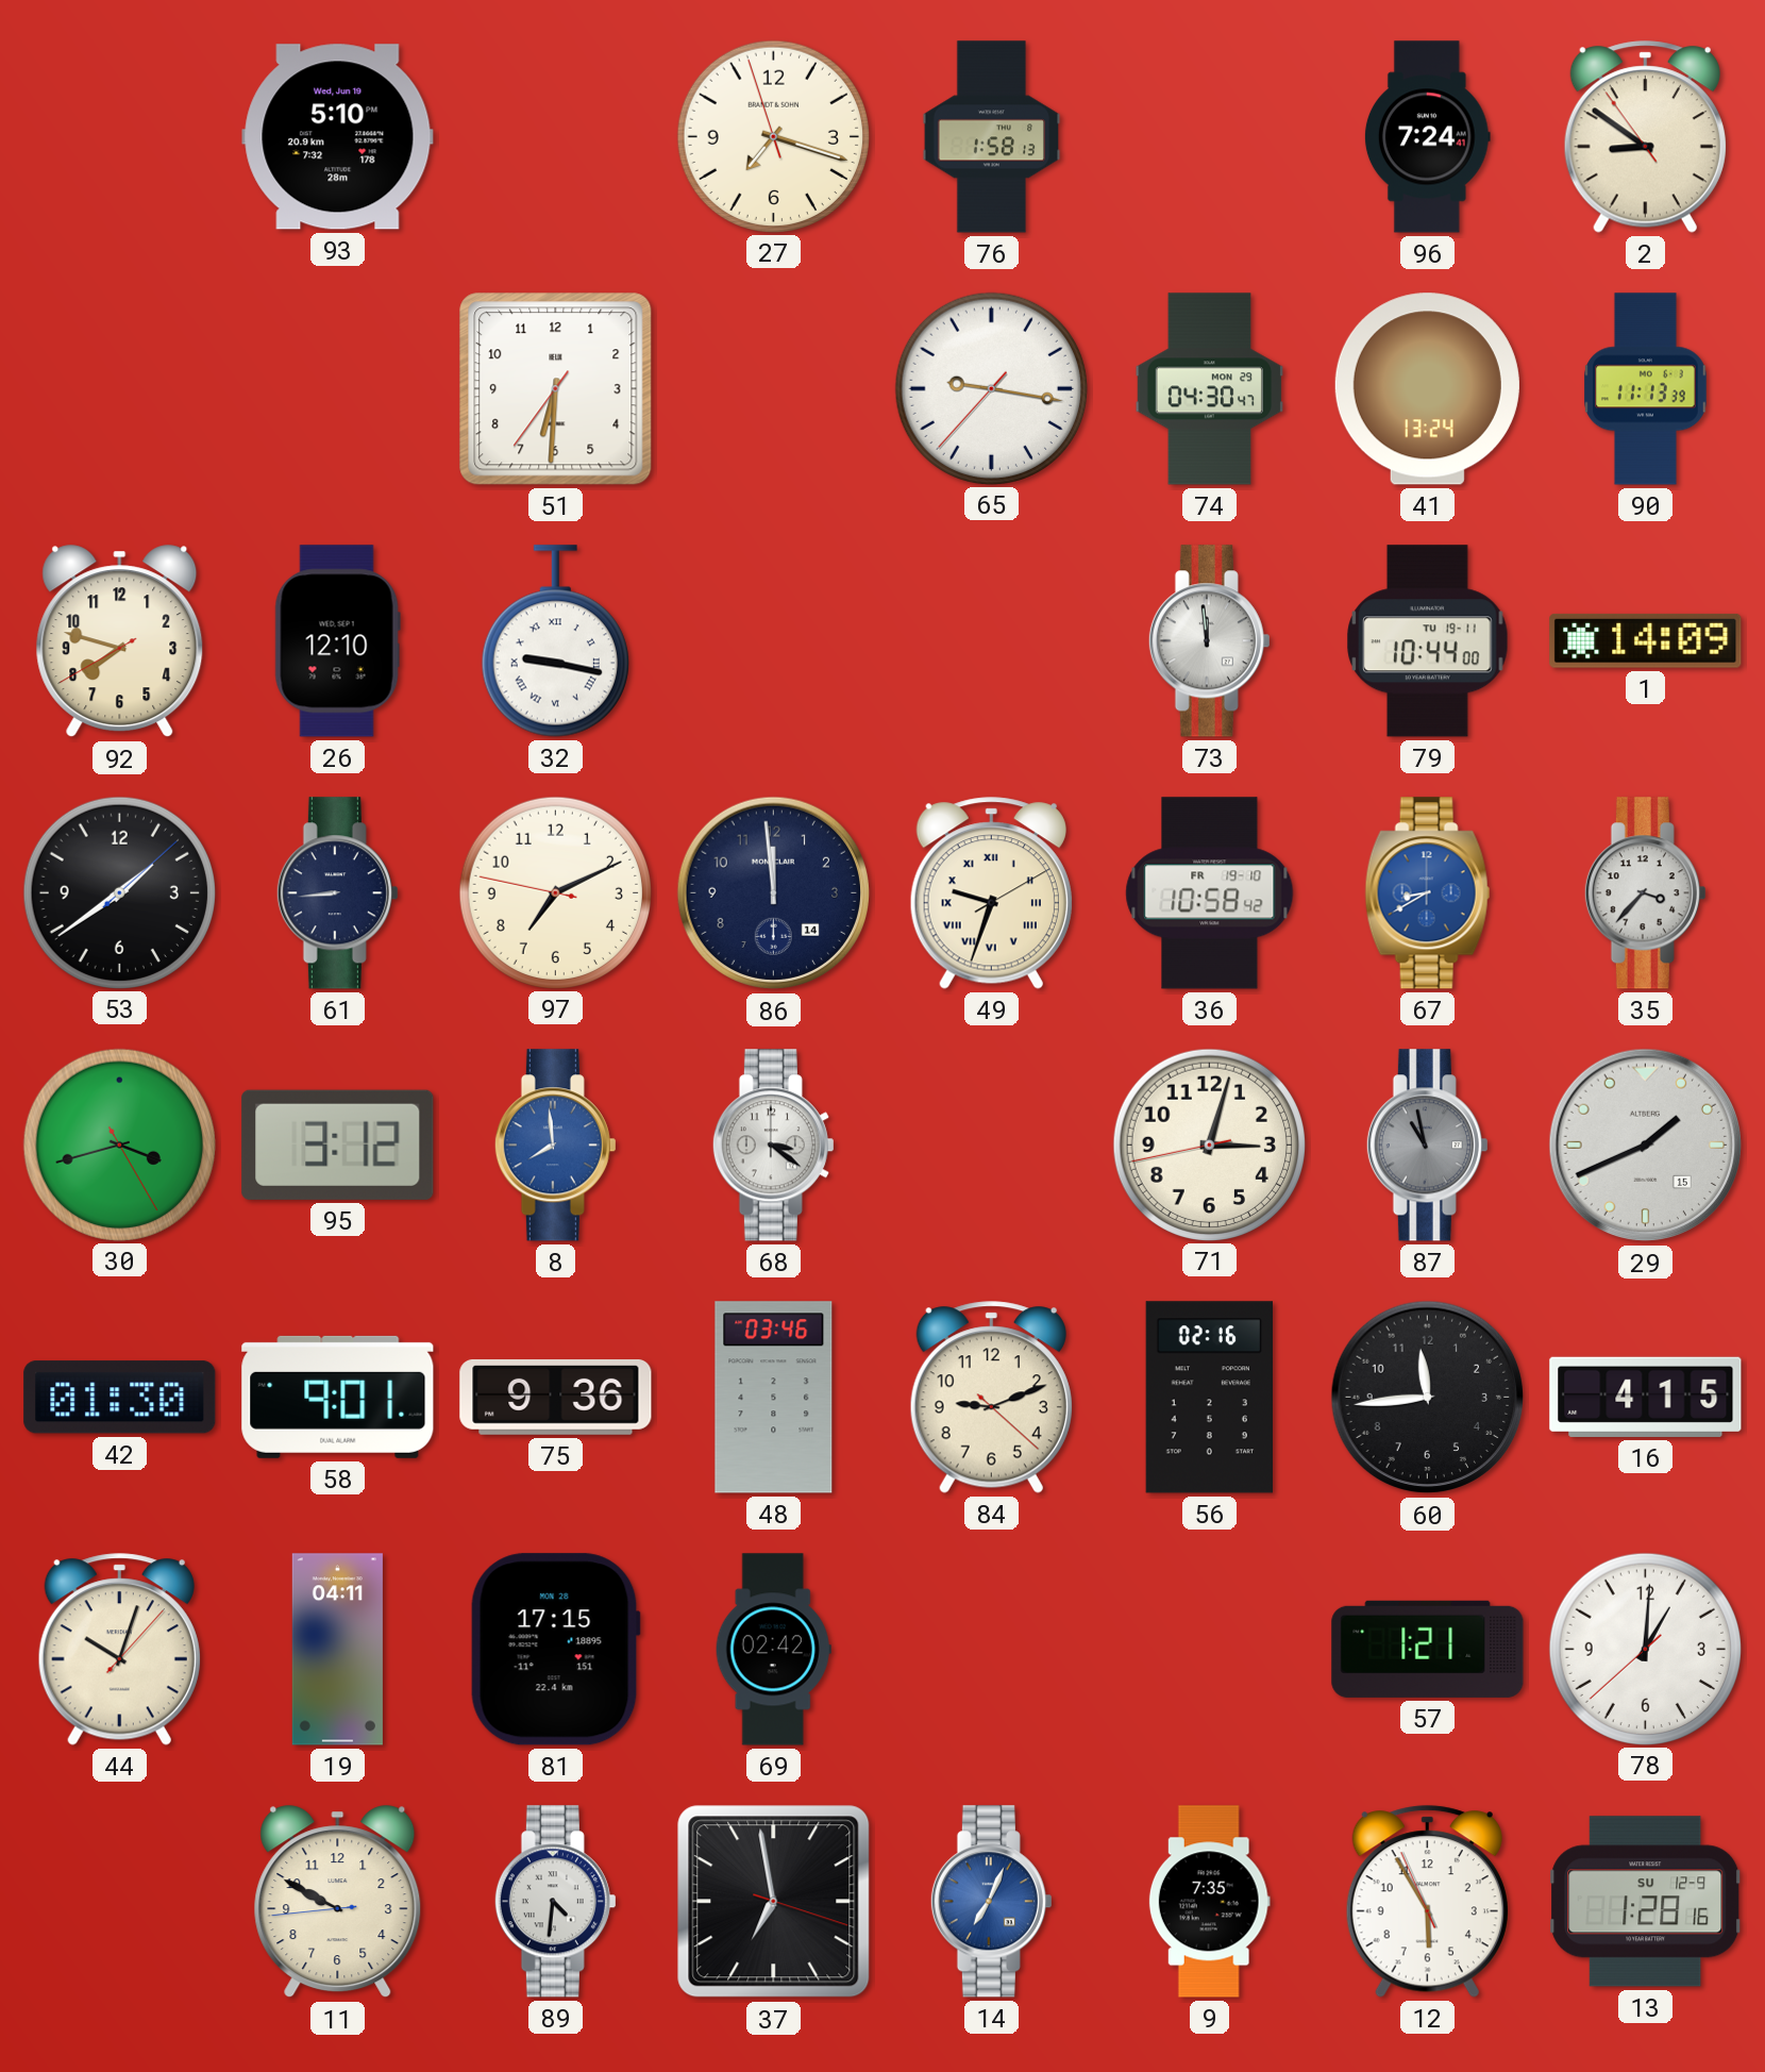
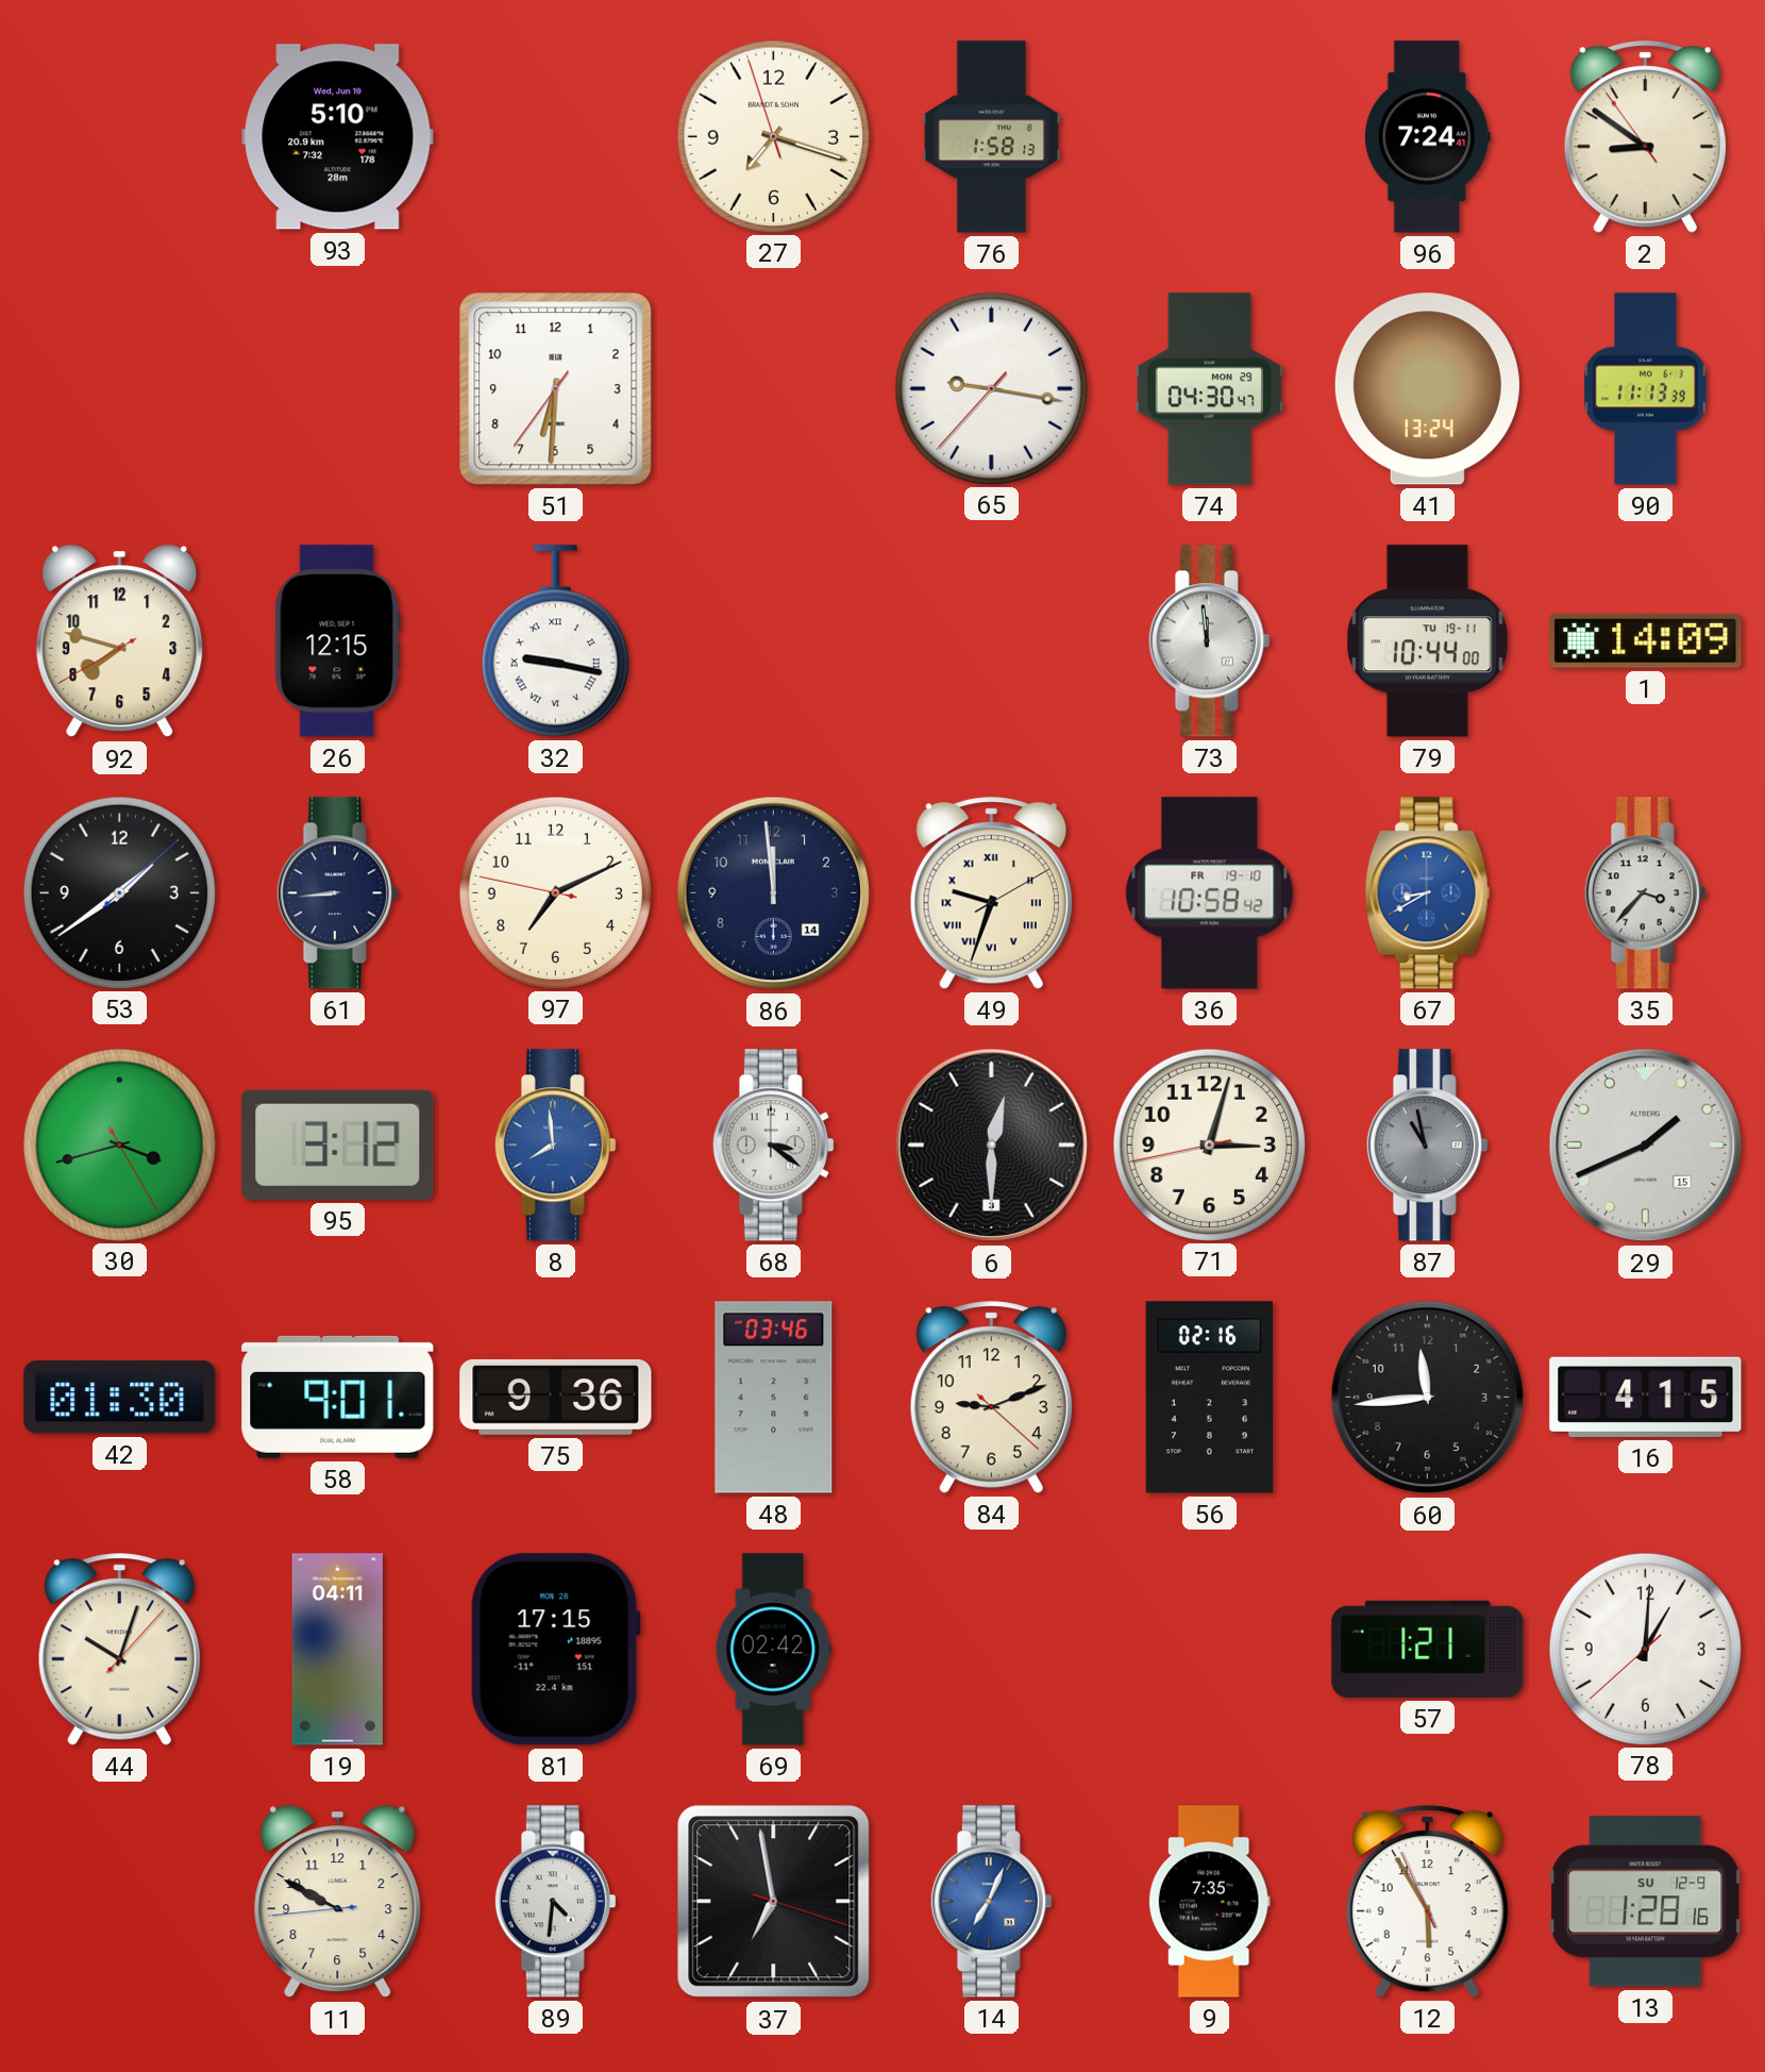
26: 12:10 -> 12:15 (337, 641)
6: none -> 12:30 (992, 1146)
